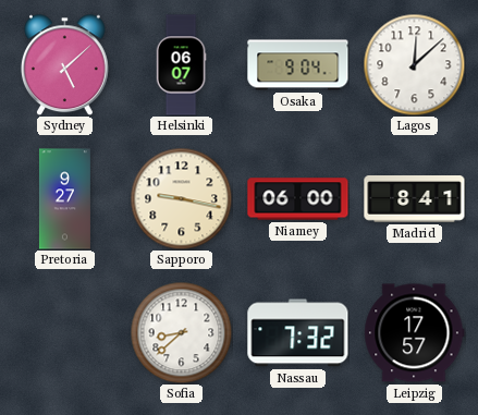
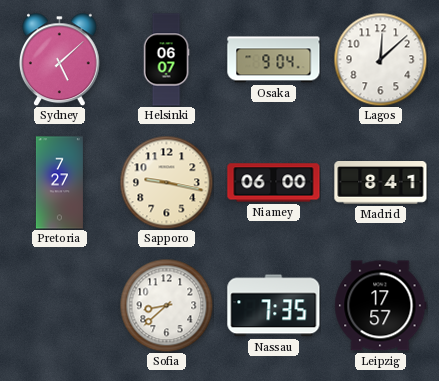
Pretoria: 9:27 -> 7:27 (59, 183)
Nassau: 7:32 -> 7:35 (274, 306)
